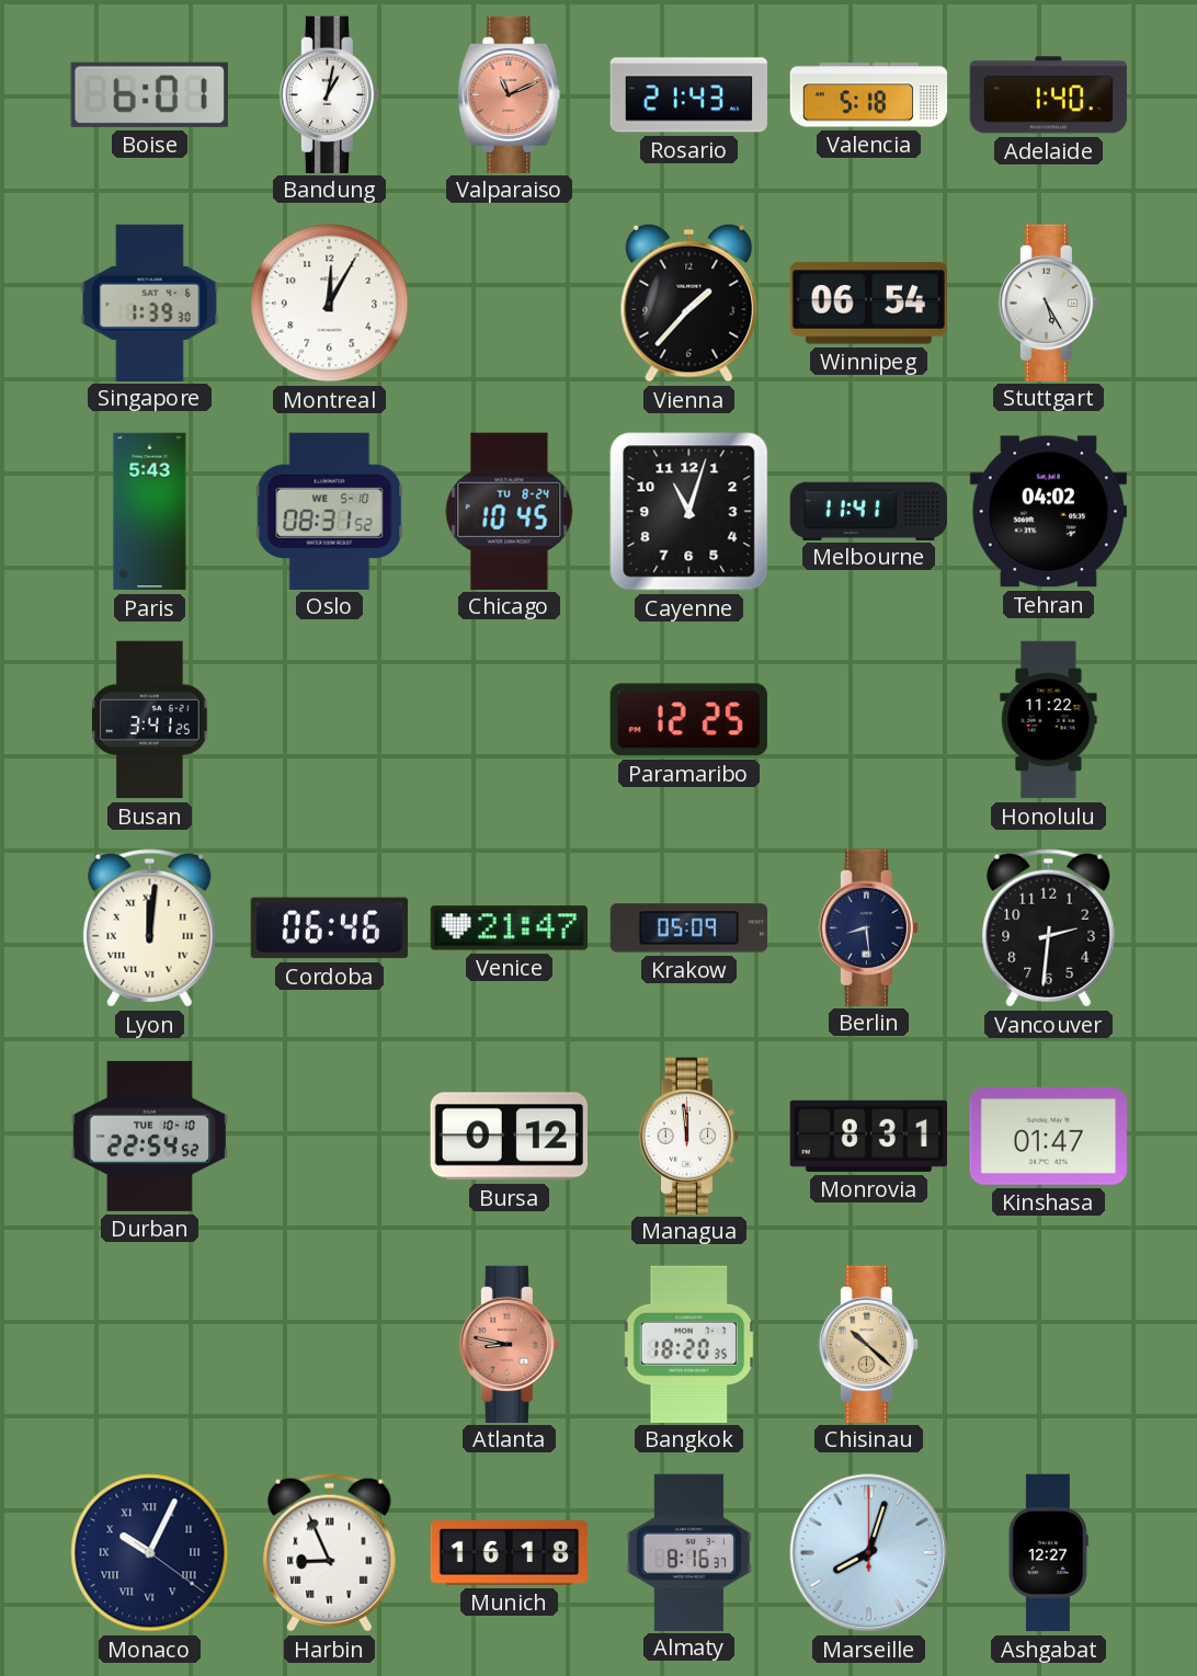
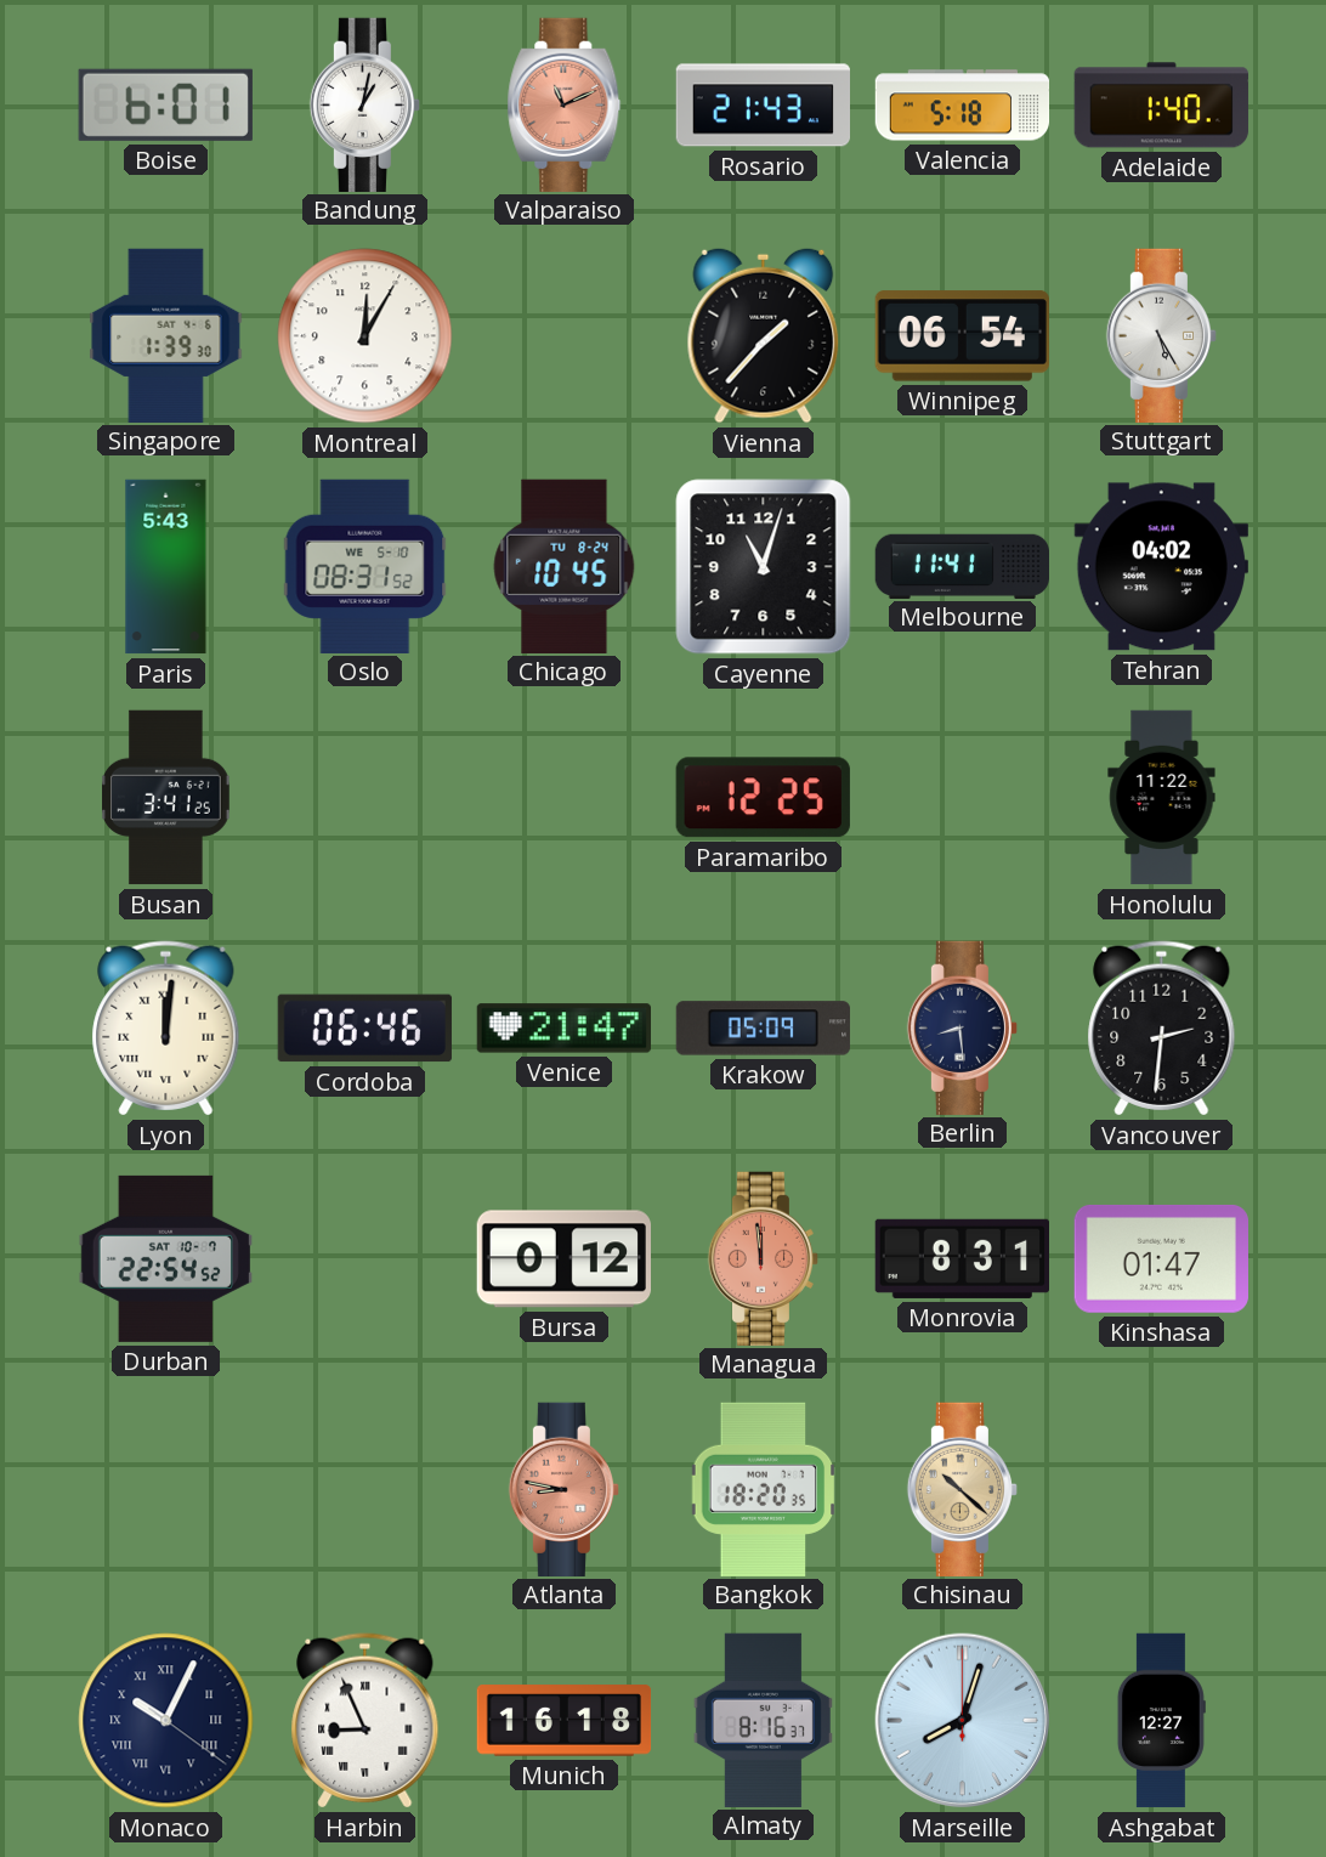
Durban date: TUE 10-10 -> SAT 10-7 (165, 1258)
Managua dial: white -> salmon (763, 1258)
